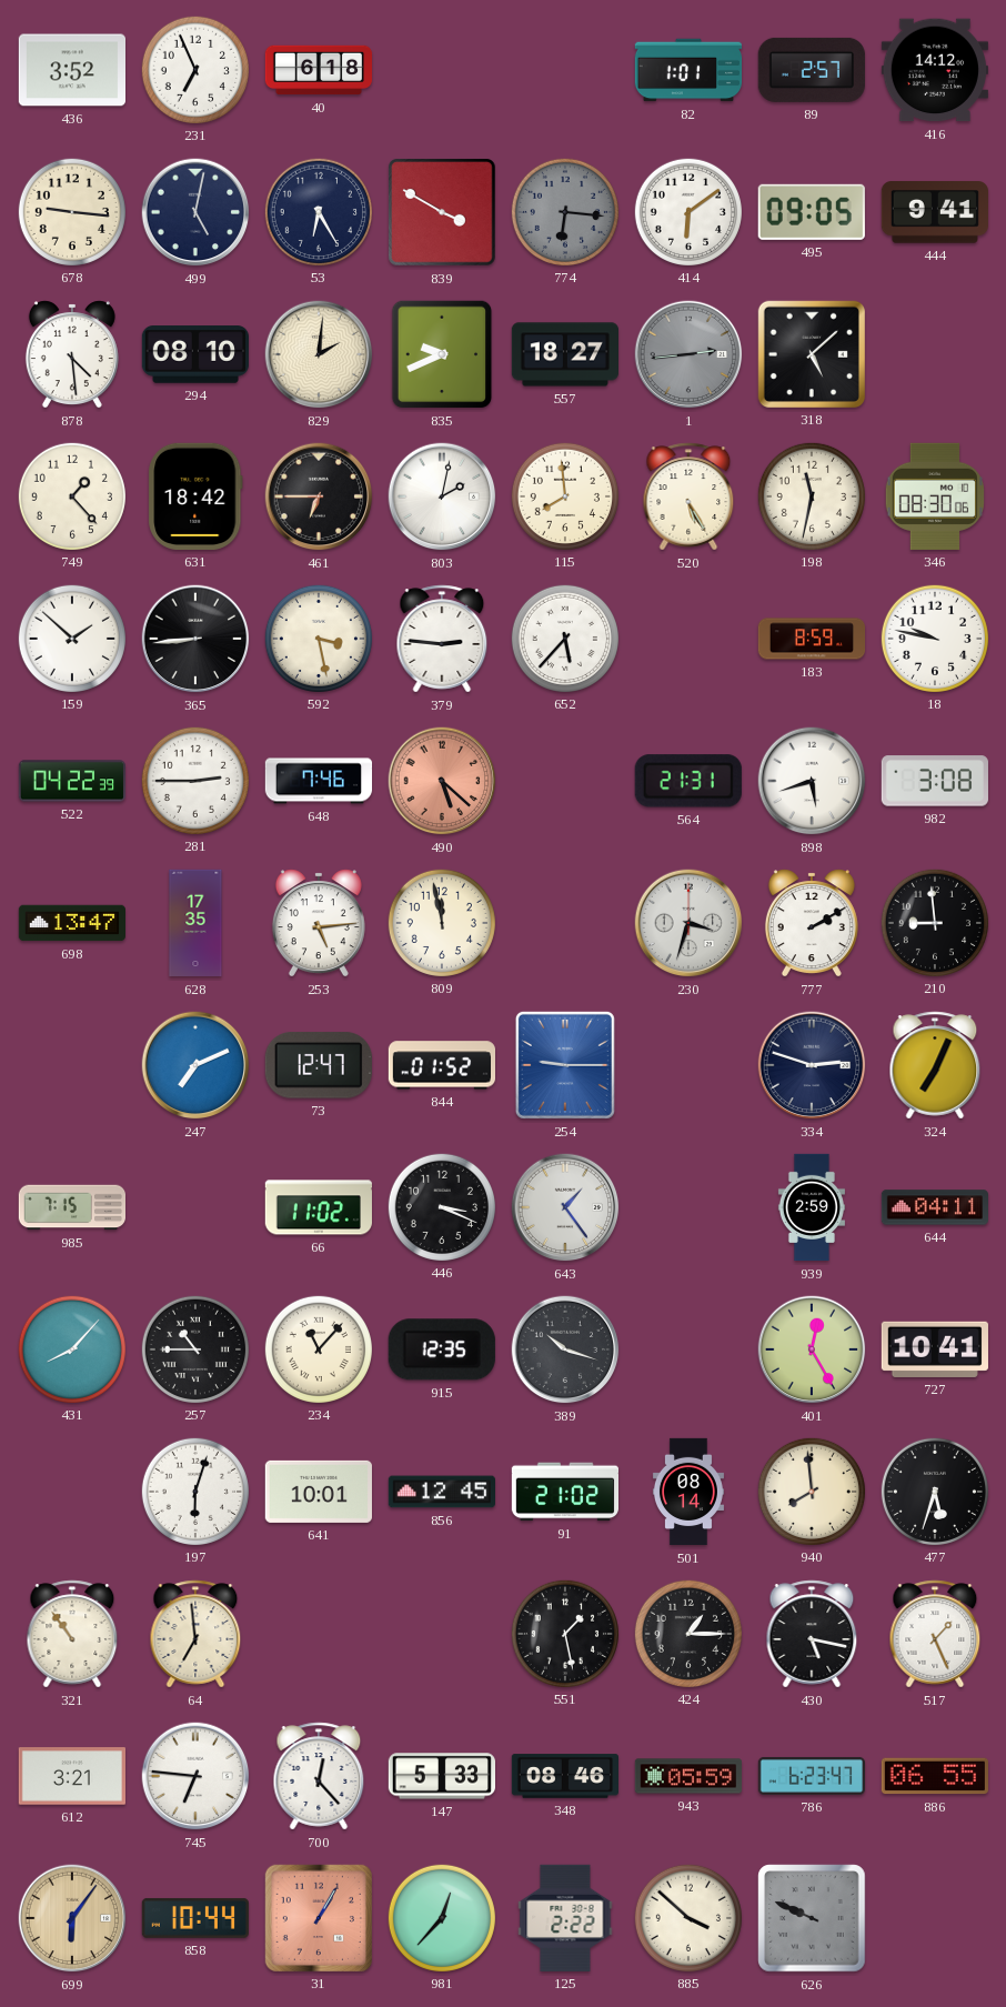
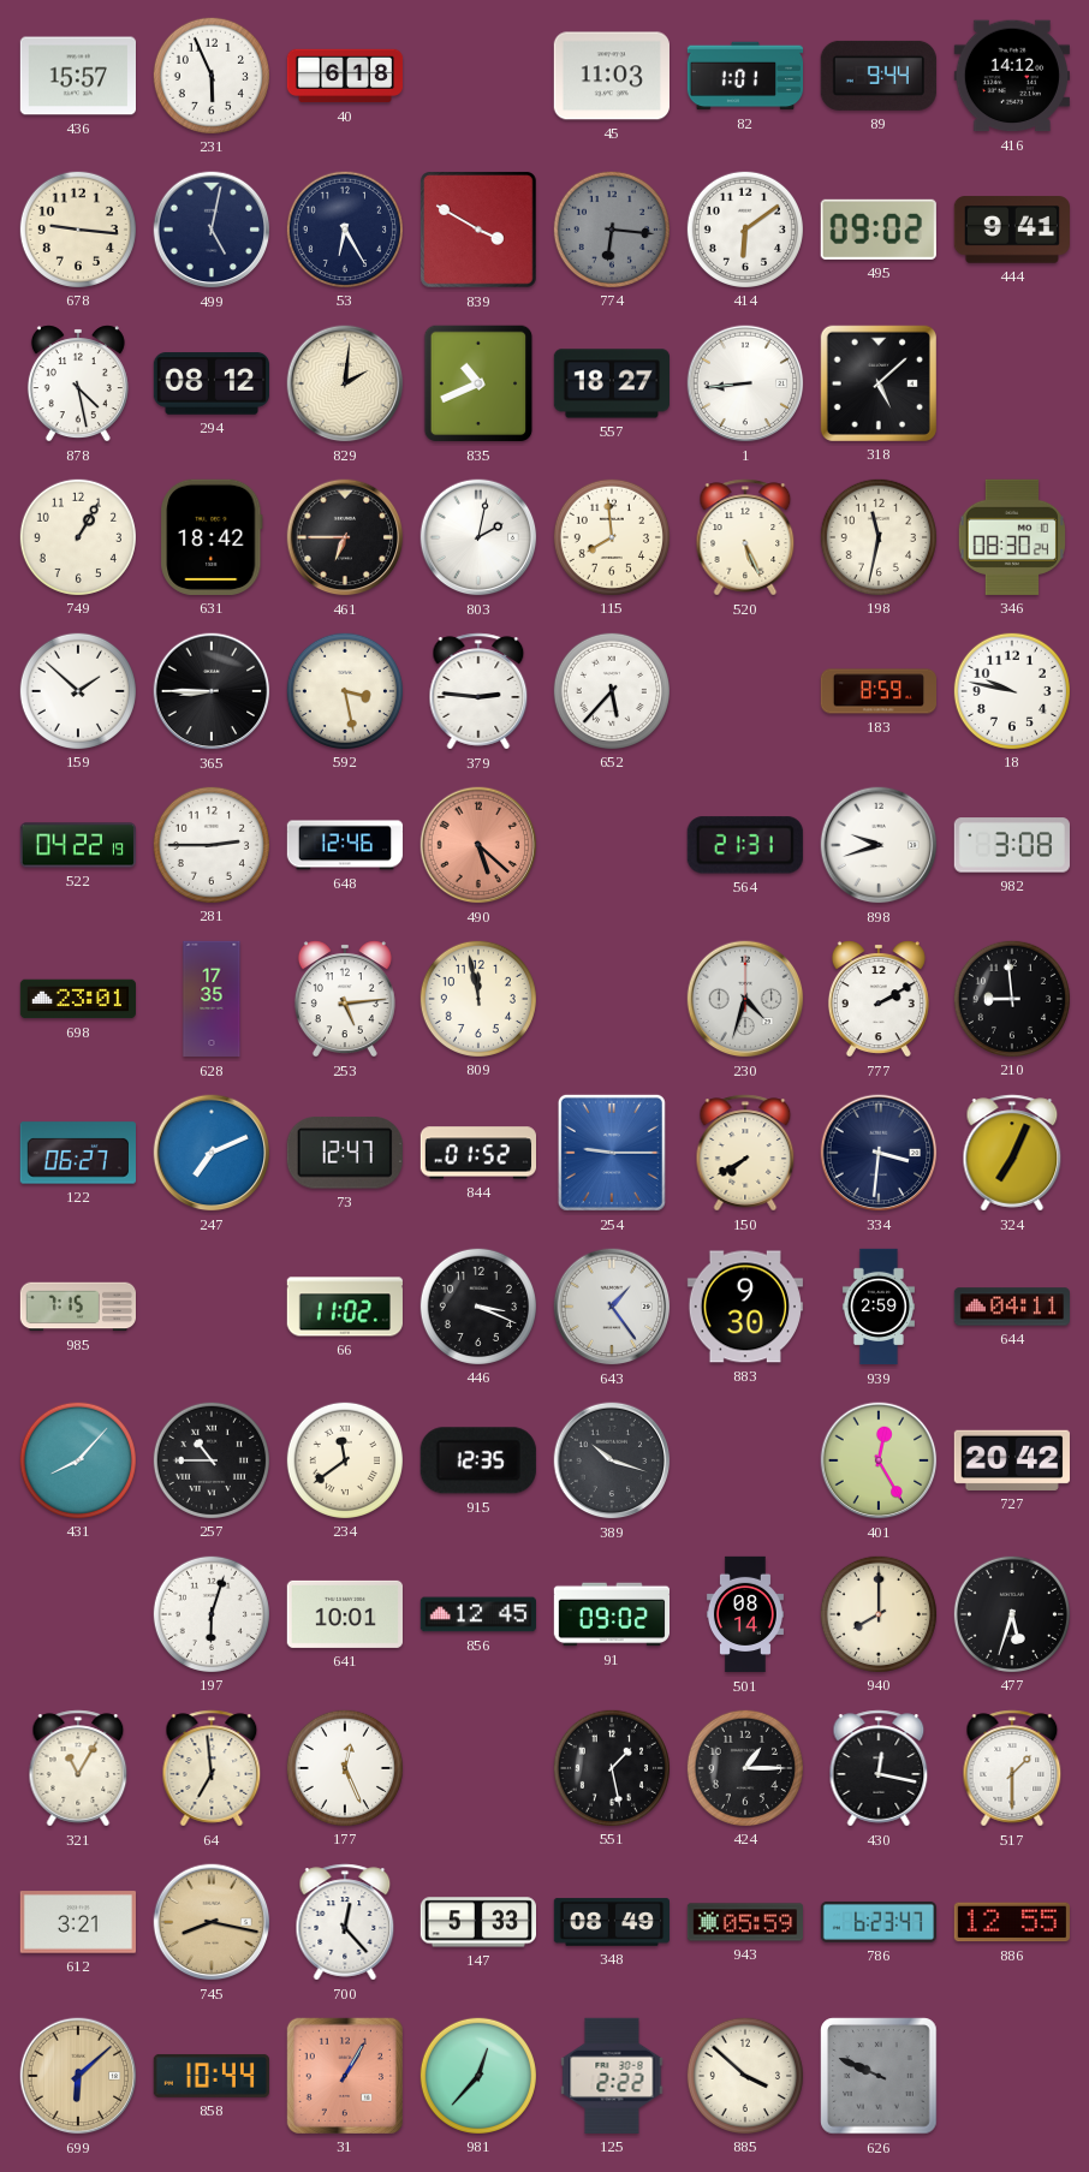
436: 3:52 -> 15:57 (77, 76)
231: 6:56 -> 5:56 (210, 75)
45: none -> 11:03 (612, 76)
89: 2:57 -> 9:44 (879, 76)
495: 09:05 -> 09:02 (879, 230)
878: 4:29 -> 4:28 (78, 383)
294: 08:10 -> 08:12 (210, 383)
835: 9:41 -> 10:41 (478, 383)
1: 2:44 -> 8:44 (745, 383)
1 dial: grey -> white (745, 383)
749: 1:23 -> 1:05 (77, 536)
520: 5:25 -> 5:26 (745, 537)
346: 08:30:06 -> 08:30:24 (1011, 537)
365: 8:44 -> 8:45 (212, 691)
522: 04:22:39 -> 04:22:19 (77, 845)
648: 7:46 -> 12:46 (345, 845)
898: 5:42 -> 9:42 (879, 845)
698: 13:47 -> 23:01 (77, 999)
230: 3:33 -> 4:33 (745, 999)
122: none -> 06:27 (77, 1153)
150: none -> 7:40 (745, 1153)
334: 2:48 -> 3:31 (879, 1153)
883: none -> 9:30 (744, 1307)
234: 11:07 -> 11:39 (344, 1459)
727: 10:41 -> 20:42 (1012, 1460)
91: 21:02 -> 09:02 (611, 1614)
940: 7:59 -> 8:00 (877, 1613)
321: 10:54 -> 11:05 (78, 1768)
177: none -> 12:26 (344, 1767)
430: 5:17 -> 12:17 (879, 1768)
517: 1:26 -> 1:30 (1012, 1768)
745: 6:46 -> 8:17 (212, 1922)
745 dial: white -> champagne (212, 1922)
348: 08:46 -> 08:49 (611, 1922)
886: 06:55 -> 12:55 (1011, 1922)
699: 6:06 -> 6:08 (78, 2076)
